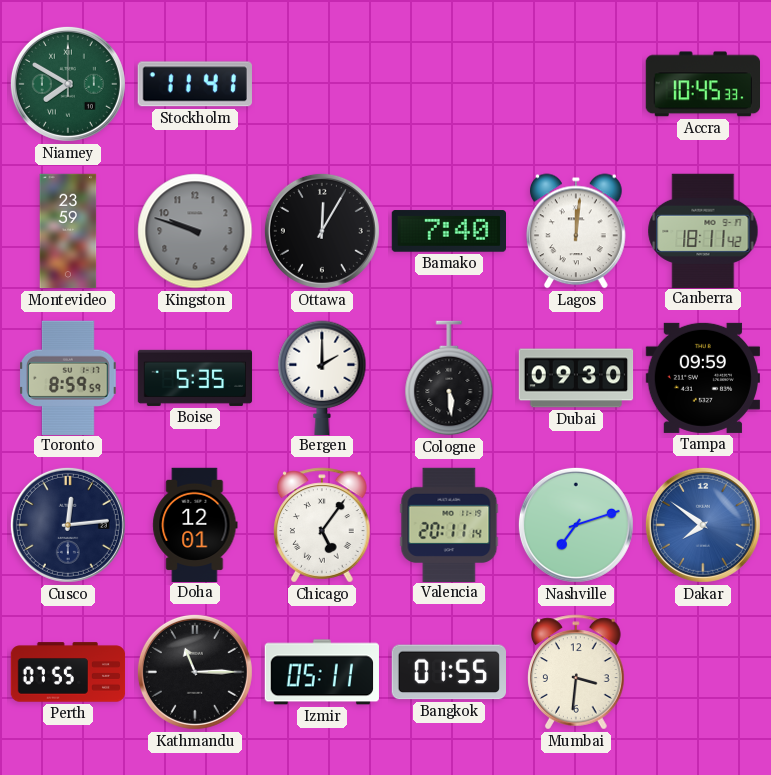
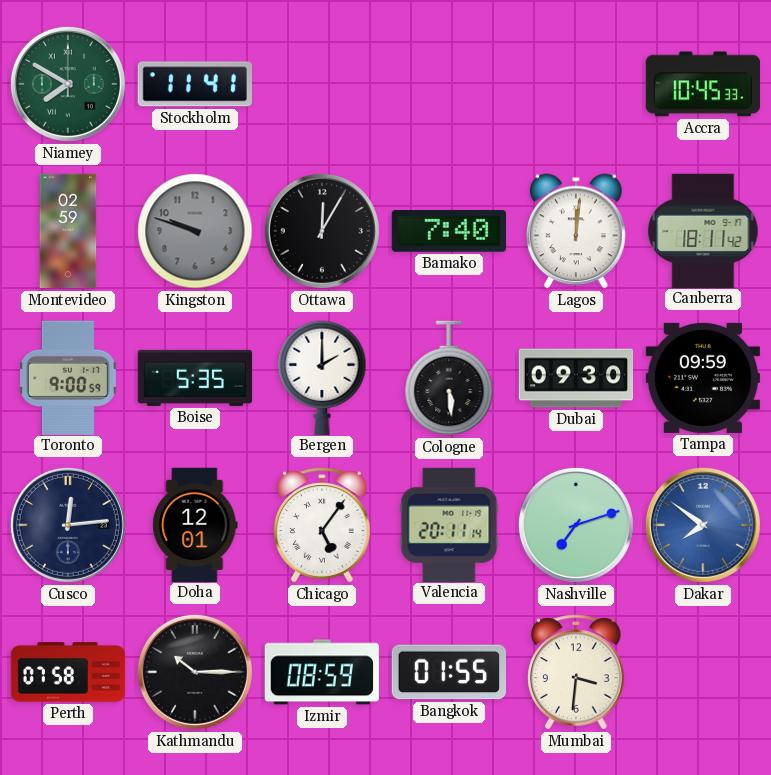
Montevideo: 23:59 -> 02:59 (68, 231)
Toronto: 8:59 -> 9:00 (69, 377)
Perth: 07:55 -> 07:58 (68, 672)
Kathmandu: 11:15 -> 10:15 (195, 672)
Izmir: 05:11 -> 08:59 (321, 672)
